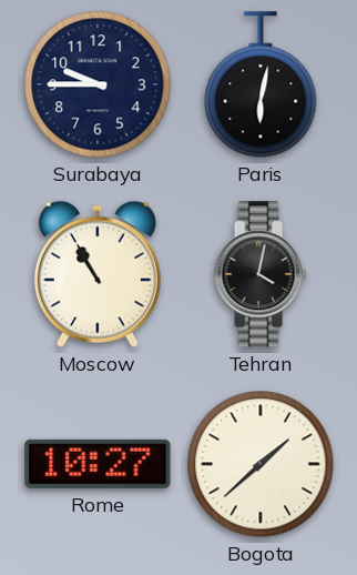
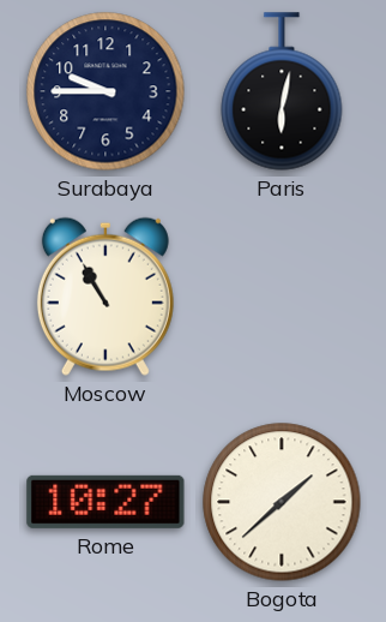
Tehran: 4:02 -> none (261, 274)
